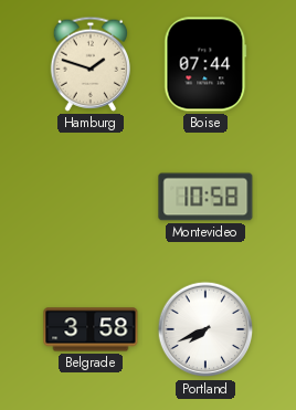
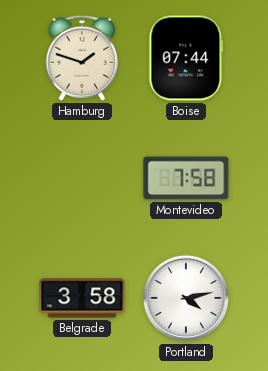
Montevideo: 10:58 -> 7:58 (186, 178)
Portland: 7:41 -> 4:13 (186, 298)
